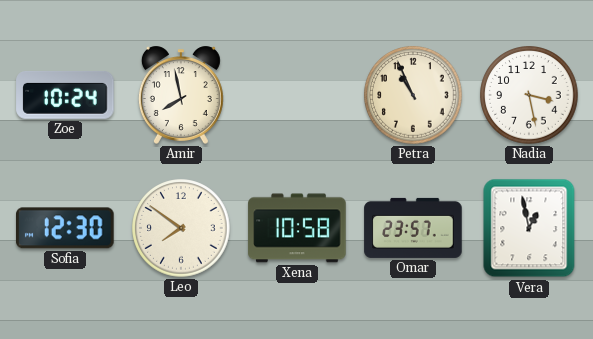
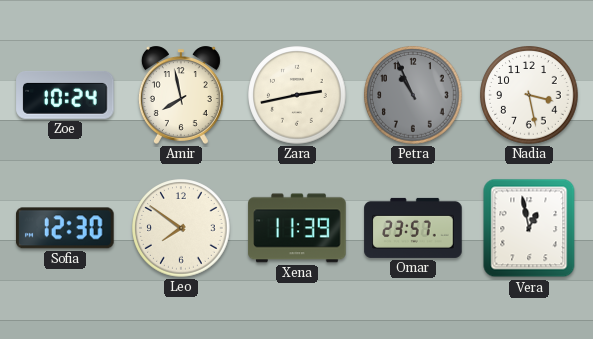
Zara: none -> 2:43 (297, 95)
Petra dial: cream -> grey (413, 95)
Xena: 10:58 -> 11:39 (297, 228)
